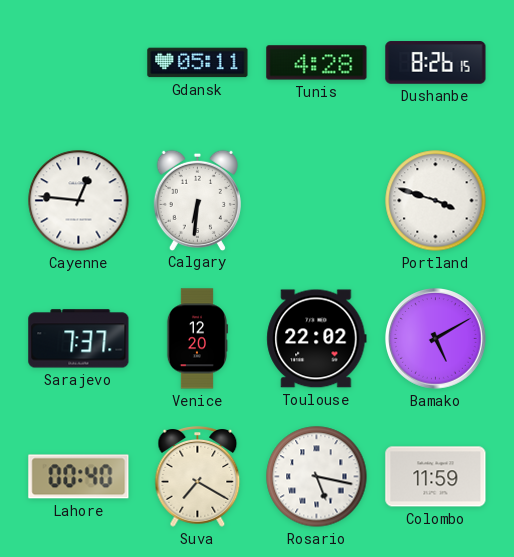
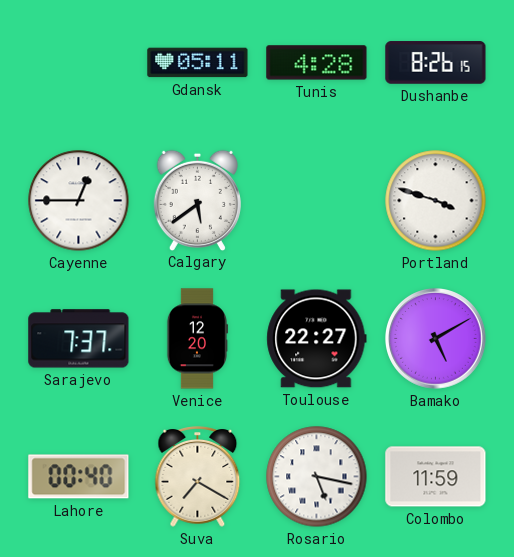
Cayenne: 12:46 -> 12:45 (79, 201)
Calgary: 6:31 -> 5:39 (197, 200)
Toulouse: 22:02 -> 22:27 (317, 339)
